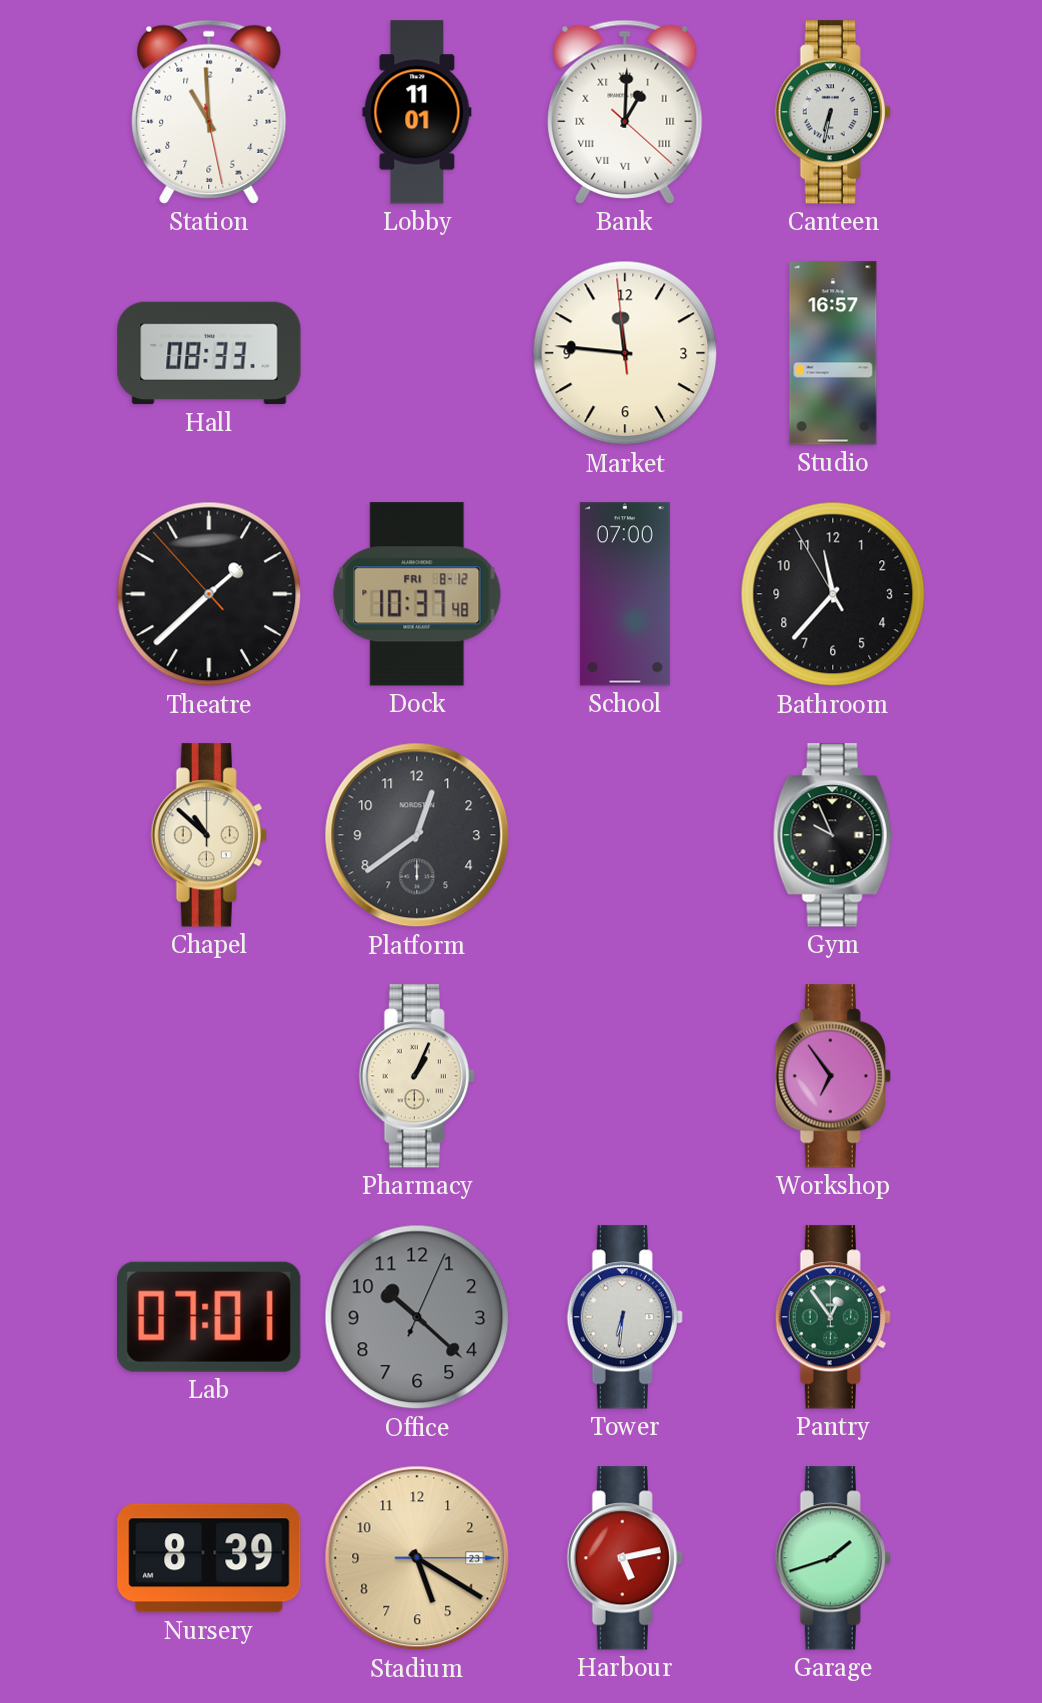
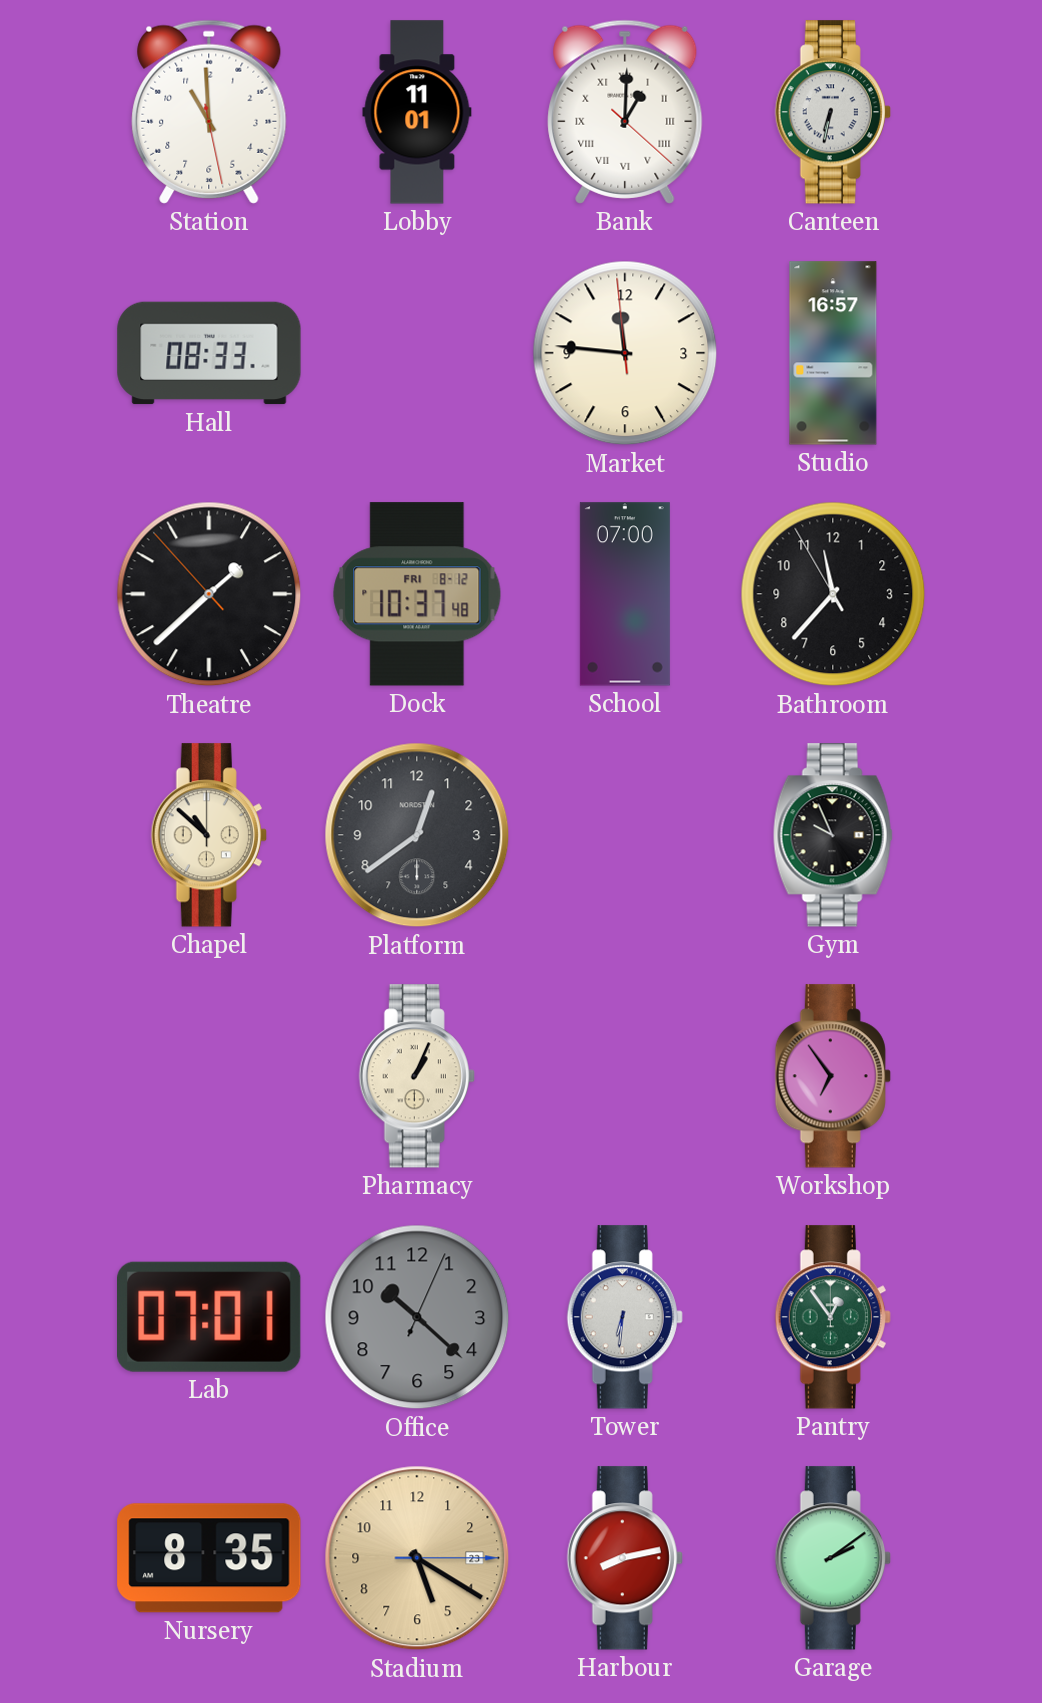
Nursery: 8:39 -> 8:35 (209, 1558)
Harbour: 5:13 -> 8:13 (625, 1558)
Garage: 1:42 -> 2:09 (833, 1558)
